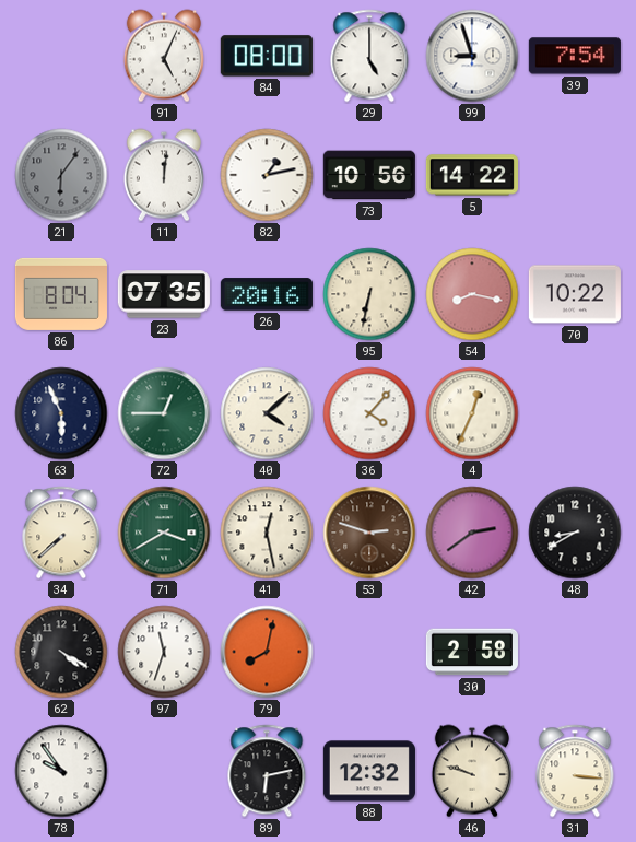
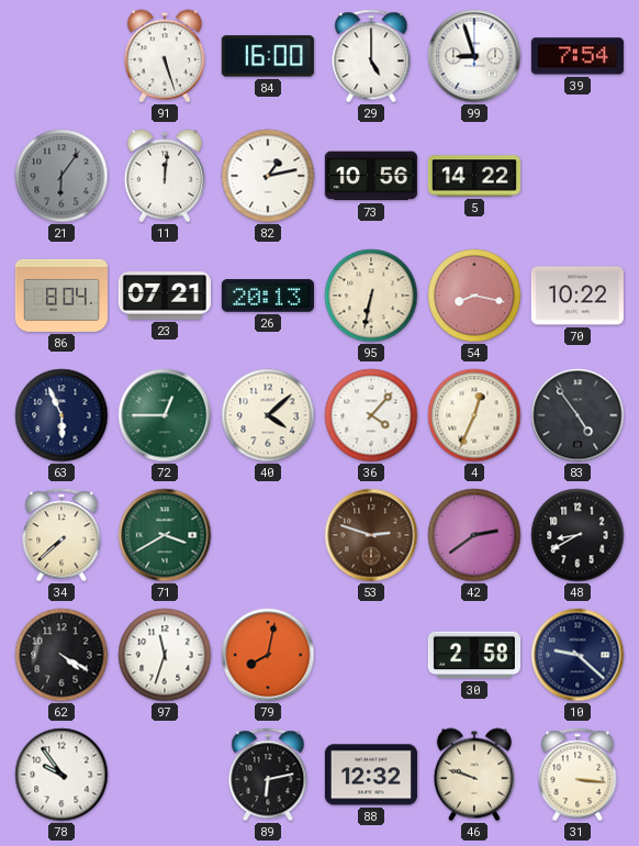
91: 5:04 -> 5:27 (165, 56)
84: 08:00 -> 16:00 (268, 56)
23: 07:35 -> 07:21 (165, 296)
26: 20:16 -> 20:13 (268, 296)
83: none -> 4:54 (578, 415)
41: 12:28 -> none (267, 533)
10: none -> 9:22 (578, 655)
